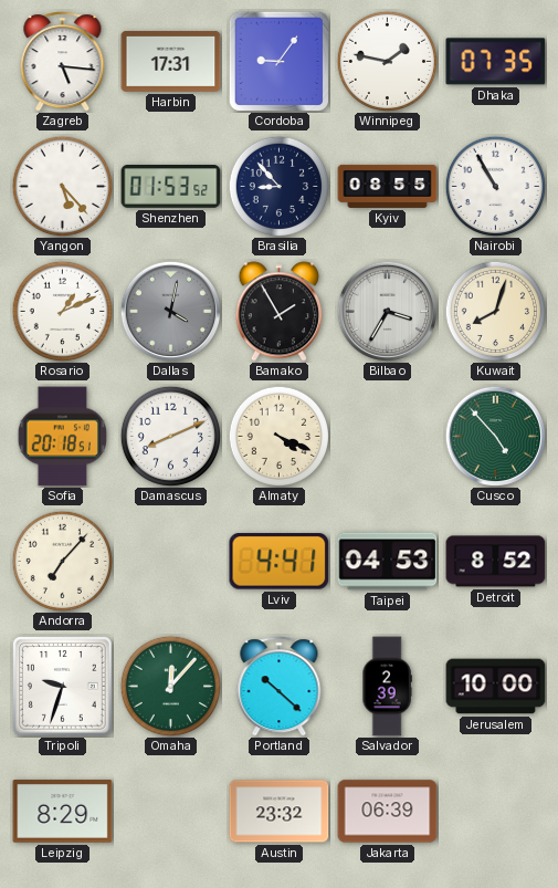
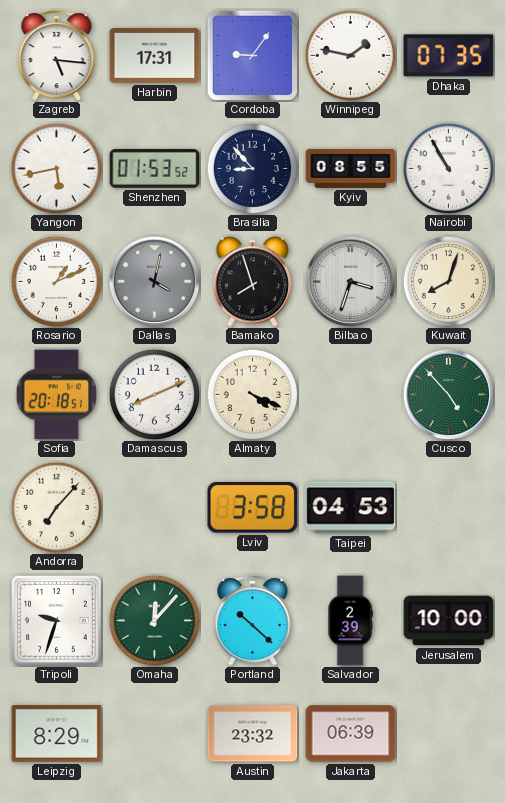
Yangon: 5:23 -> 5:43 (56, 168)
Bamako: 1:55 -> 7:57 (252, 282)
Bilbao: 3:35 -> 3:33 (350, 281)
Lviv: 4:41 -> 3:58 (253, 508)
Detroit: 8:52 -> none (496, 562)
